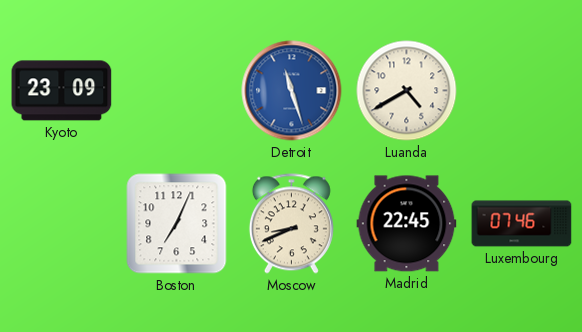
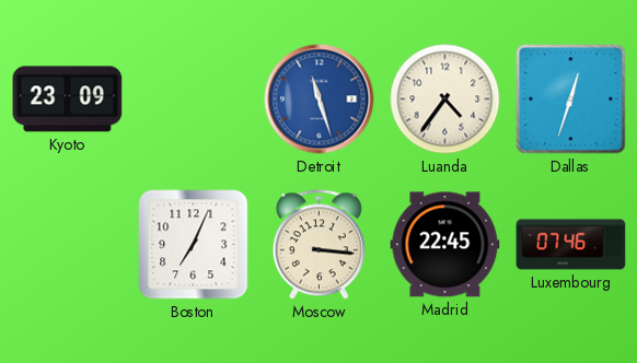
Luanda: 4:40 -> 4:36 (445, 99)
Dallas: none -> 12:33 (571, 99)
Moscow: 8:41 -> 3:16 (319, 245)
